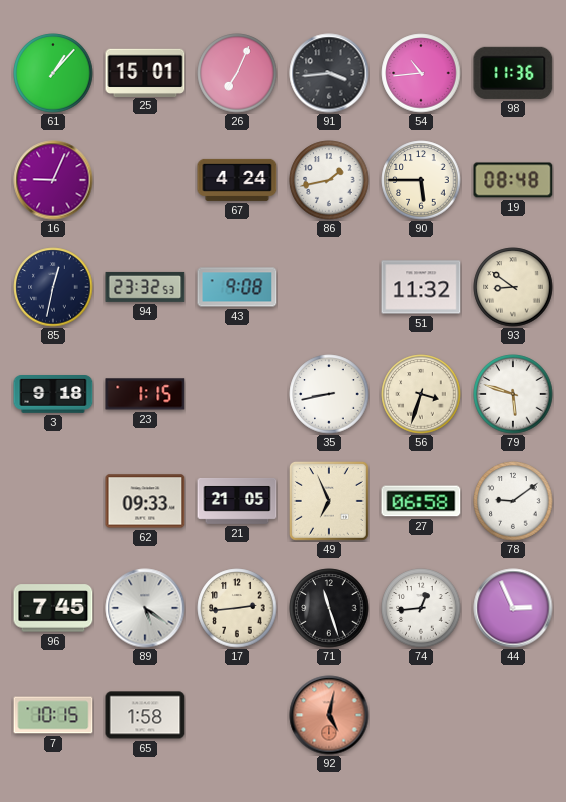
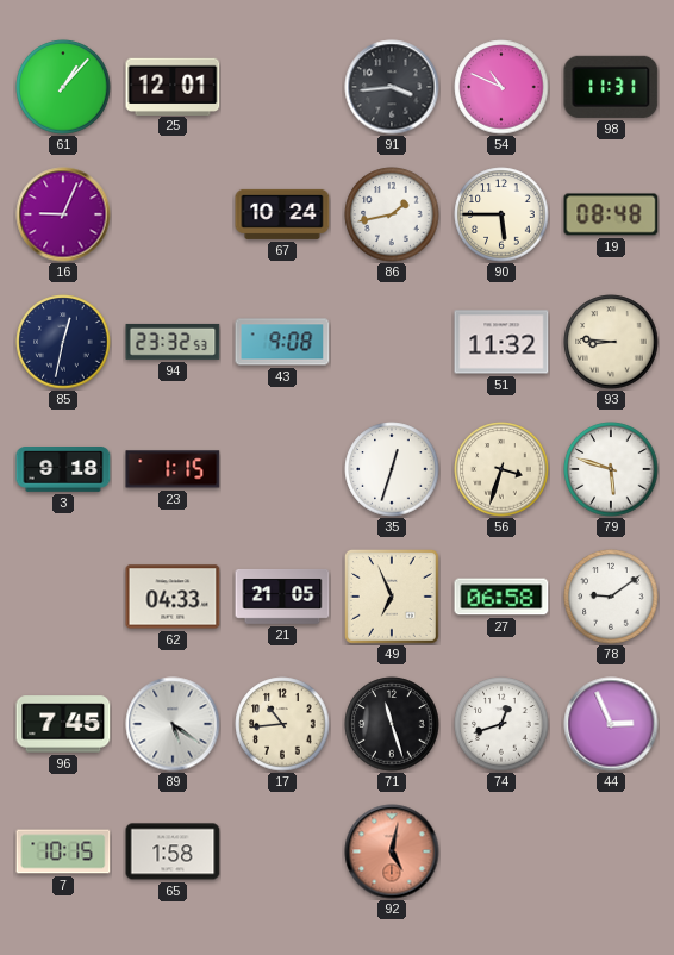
25: 15:01 -> 12:01 (173, 86)
26: 7:04 -> none (237, 73)
54: 10:44 -> 10:49 (501, 87)
98: 11:36 -> 11:31 (611, 87)
67: 4:24 -> 10:24 (282, 214)
93: 8:51 -> 8:46 (611, 342)
35: 8:43 -> 12:33 (392, 469)
62: 09:33 -> 04:33 (173, 597)
17: 2:44 -> 10:44 (282, 724)
74: 12:44 -> 12:42 (501, 724)
